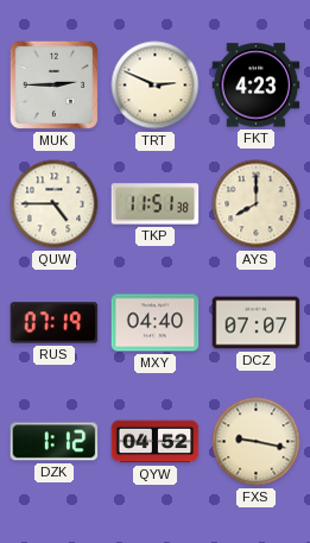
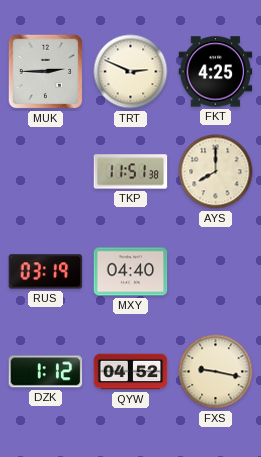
FKT: 4:23 -> 4:25 (216, 72)
QUW: 4:45 -> none (55, 204)
RUS: 07:19 -> 03:19 (46, 272)
DCZ: 07:07 -> none (257, 323)
